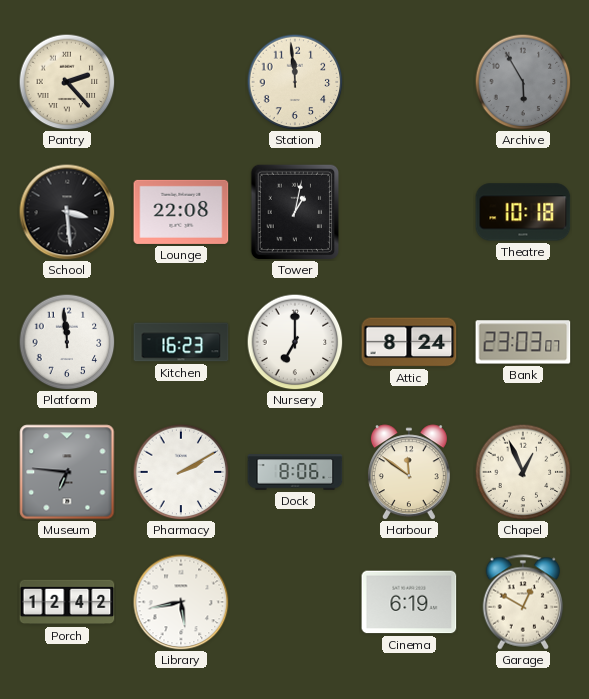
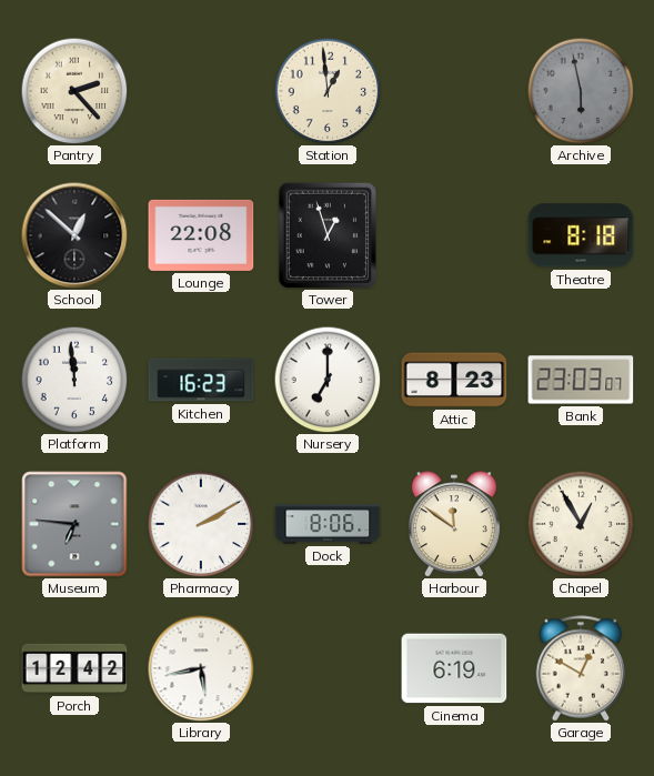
Station: 11:59 -> 12:59 (328, 91)
Archive: 5:55 -> 5:58 (581, 91)
School: 3:29 -> 12:52 (74, 235)
Tower: 1:02 -> 12:57 (328, 235)
Theatre: 10:18 -> 8:18 (581, 235)
Attic: 8:24 -> 8:23 (454, 380)
Chapel: 12:56 -> 12:55 (581, 524)
